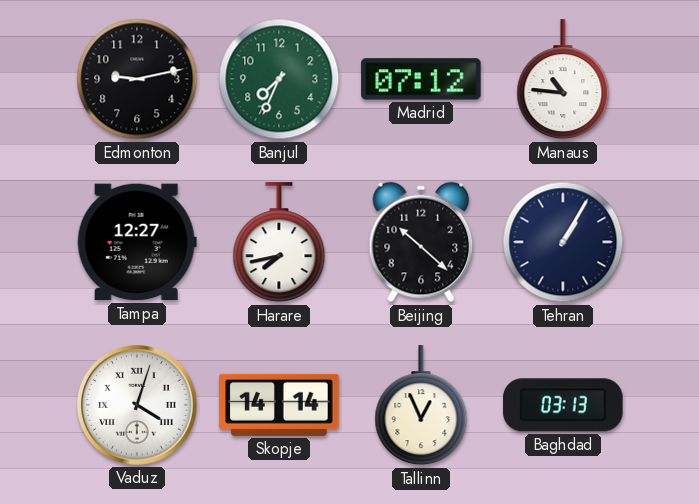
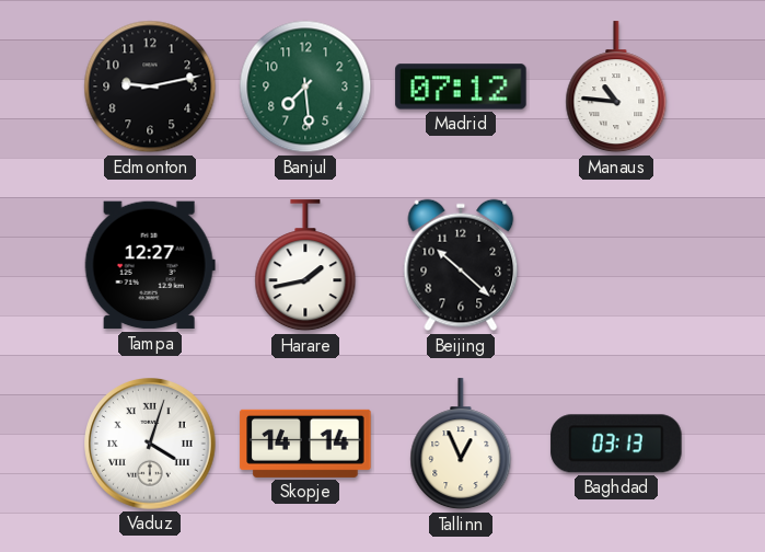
Banjul: 7:34 -> 7:29 (305, 87)
Harare: 7:43 -> 1:43 (305, 266)
Tehran: 1:05 -> none (563, 242)
